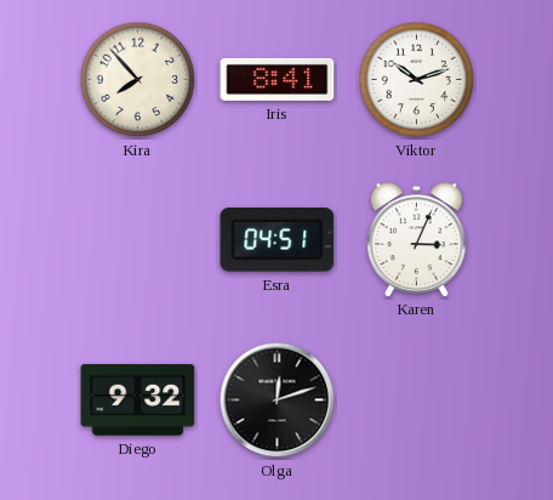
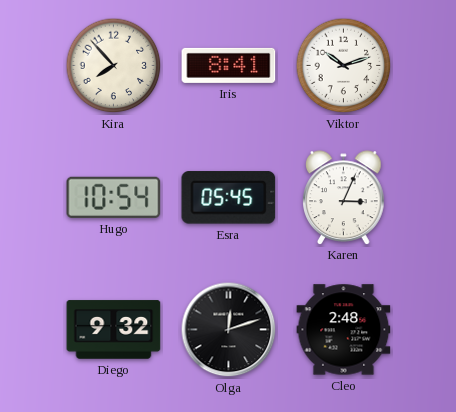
Hugo: none -> 10:54 (114, 197)
Esra: 04:51 -> 05:45 (229, 198)
Cleo: none -> 2:48 (344, 330)
